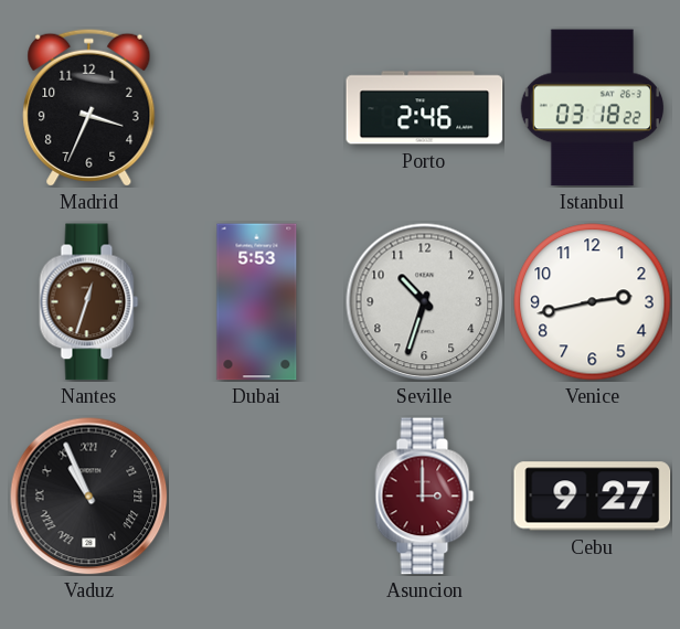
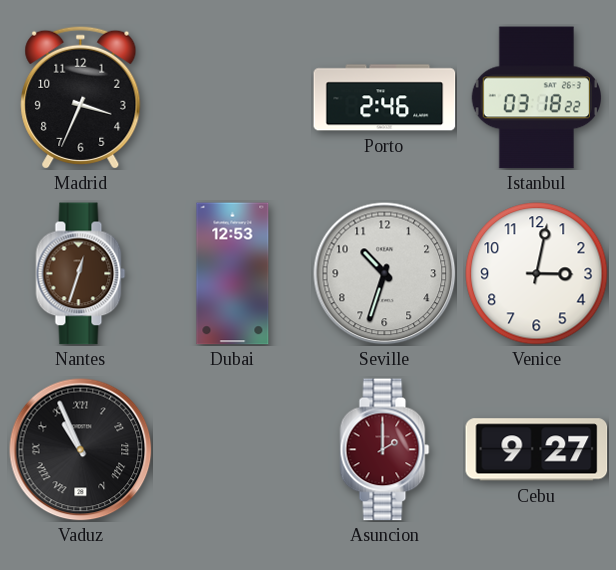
Dubai: 5:53 -> 12:53 (233, 274)
Venice: 2:43 -> 3:02 (537, 274)
Asuncion: 3:00 -> 2:00 (385, 450)
